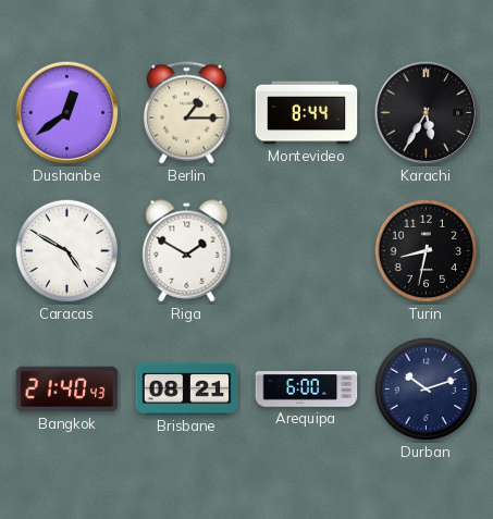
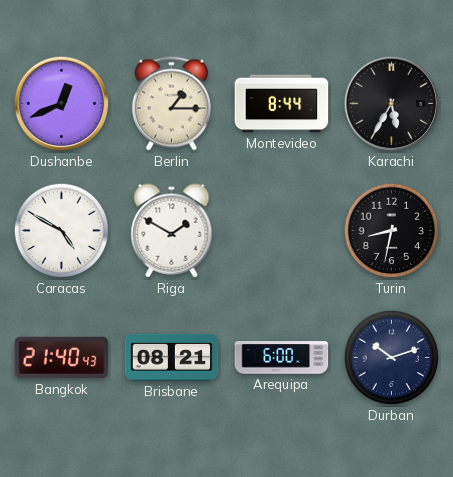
Dushanbe: 12:39 -> 12:41 (62, 104)
